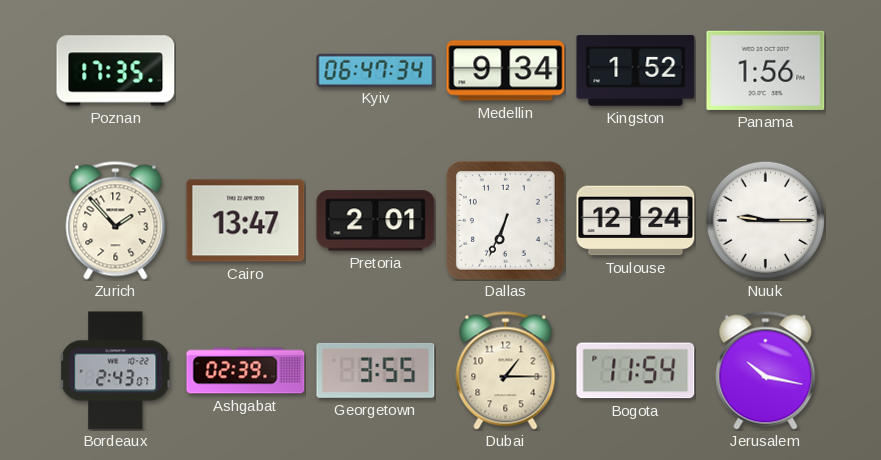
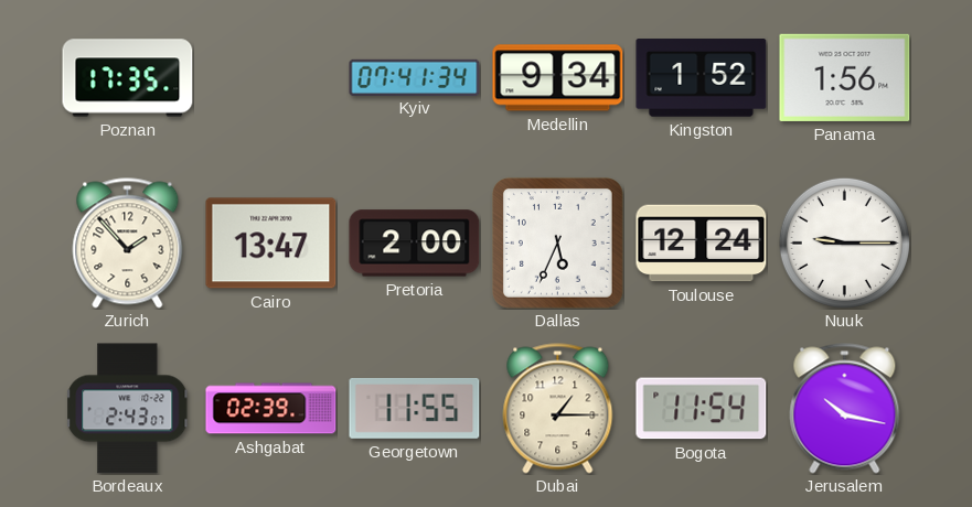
Kyiv: 06:47 -> 07:41 (415, 77)
Pretoria: 2:01 -> 2:00 (415, 244)
Dallas: 6:34 -> 5:34 (558, 244)
Georgetown: 3:55 -> 11:55 (415, 408)
